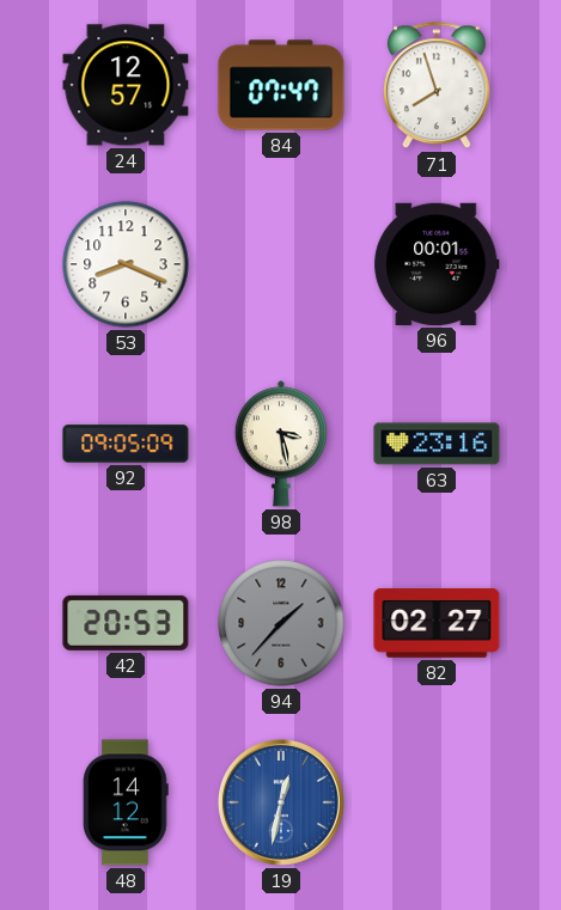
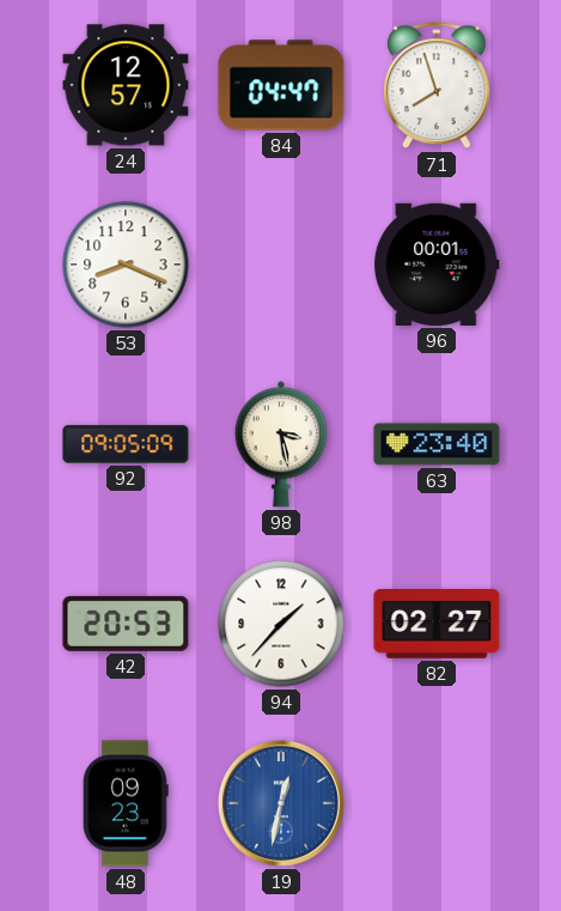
84: 07:47 -> 04:47 (281, 85)
63: 23:16 -> 23:40 (437, 444)
94 dial: grey -> white (281, 624)
48: 14:12 -> 09:23 (126, 803)
